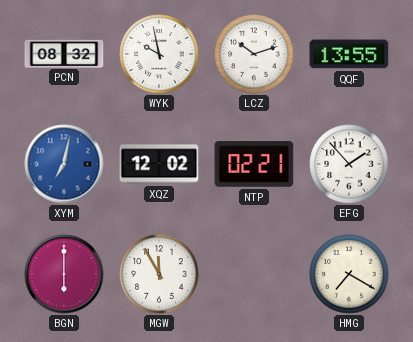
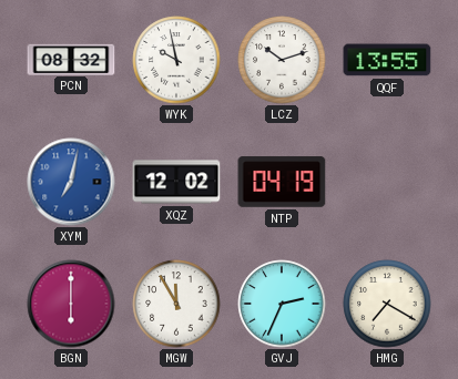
NTP: 02:21 -> 04:19 (282, 182)
EFG: 1:53 -> none (349, 164)
GVJ: none -> 2:34 (282, 304)
